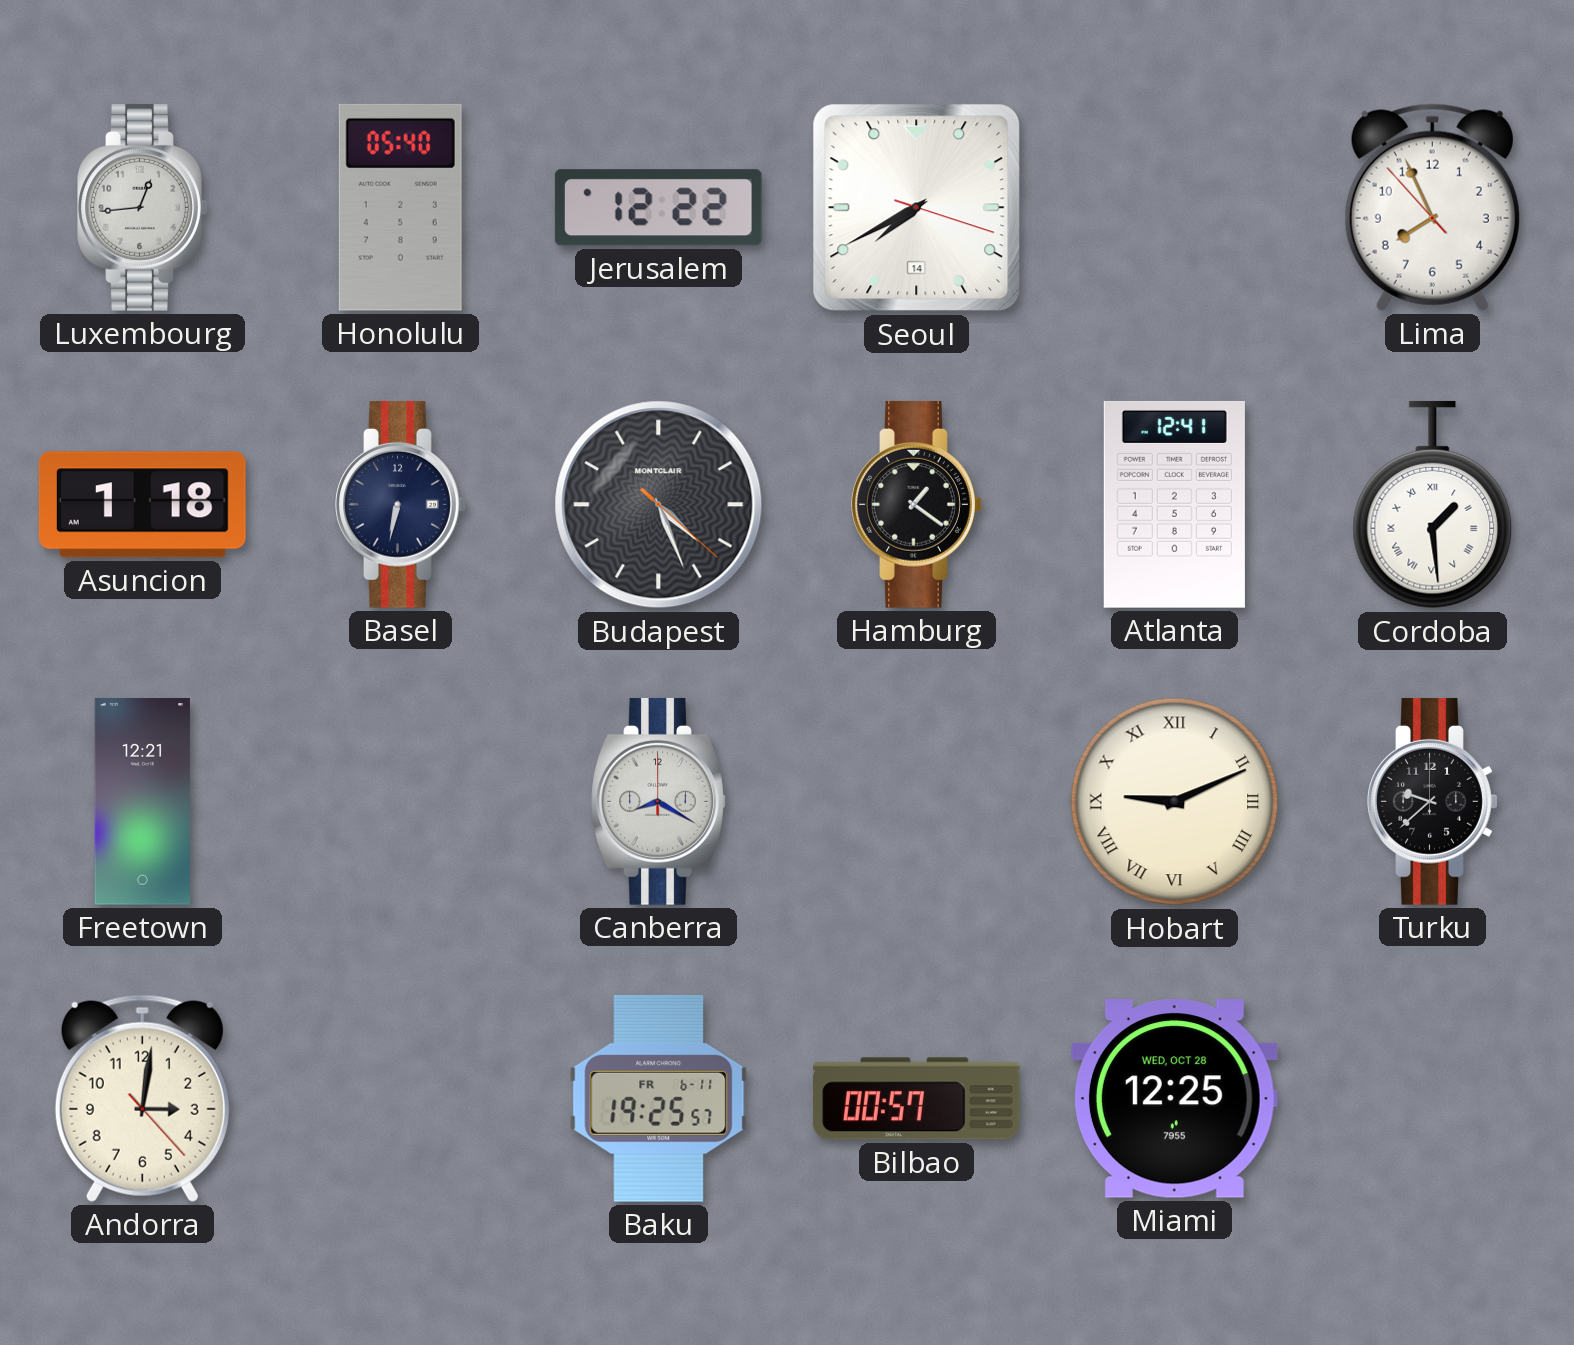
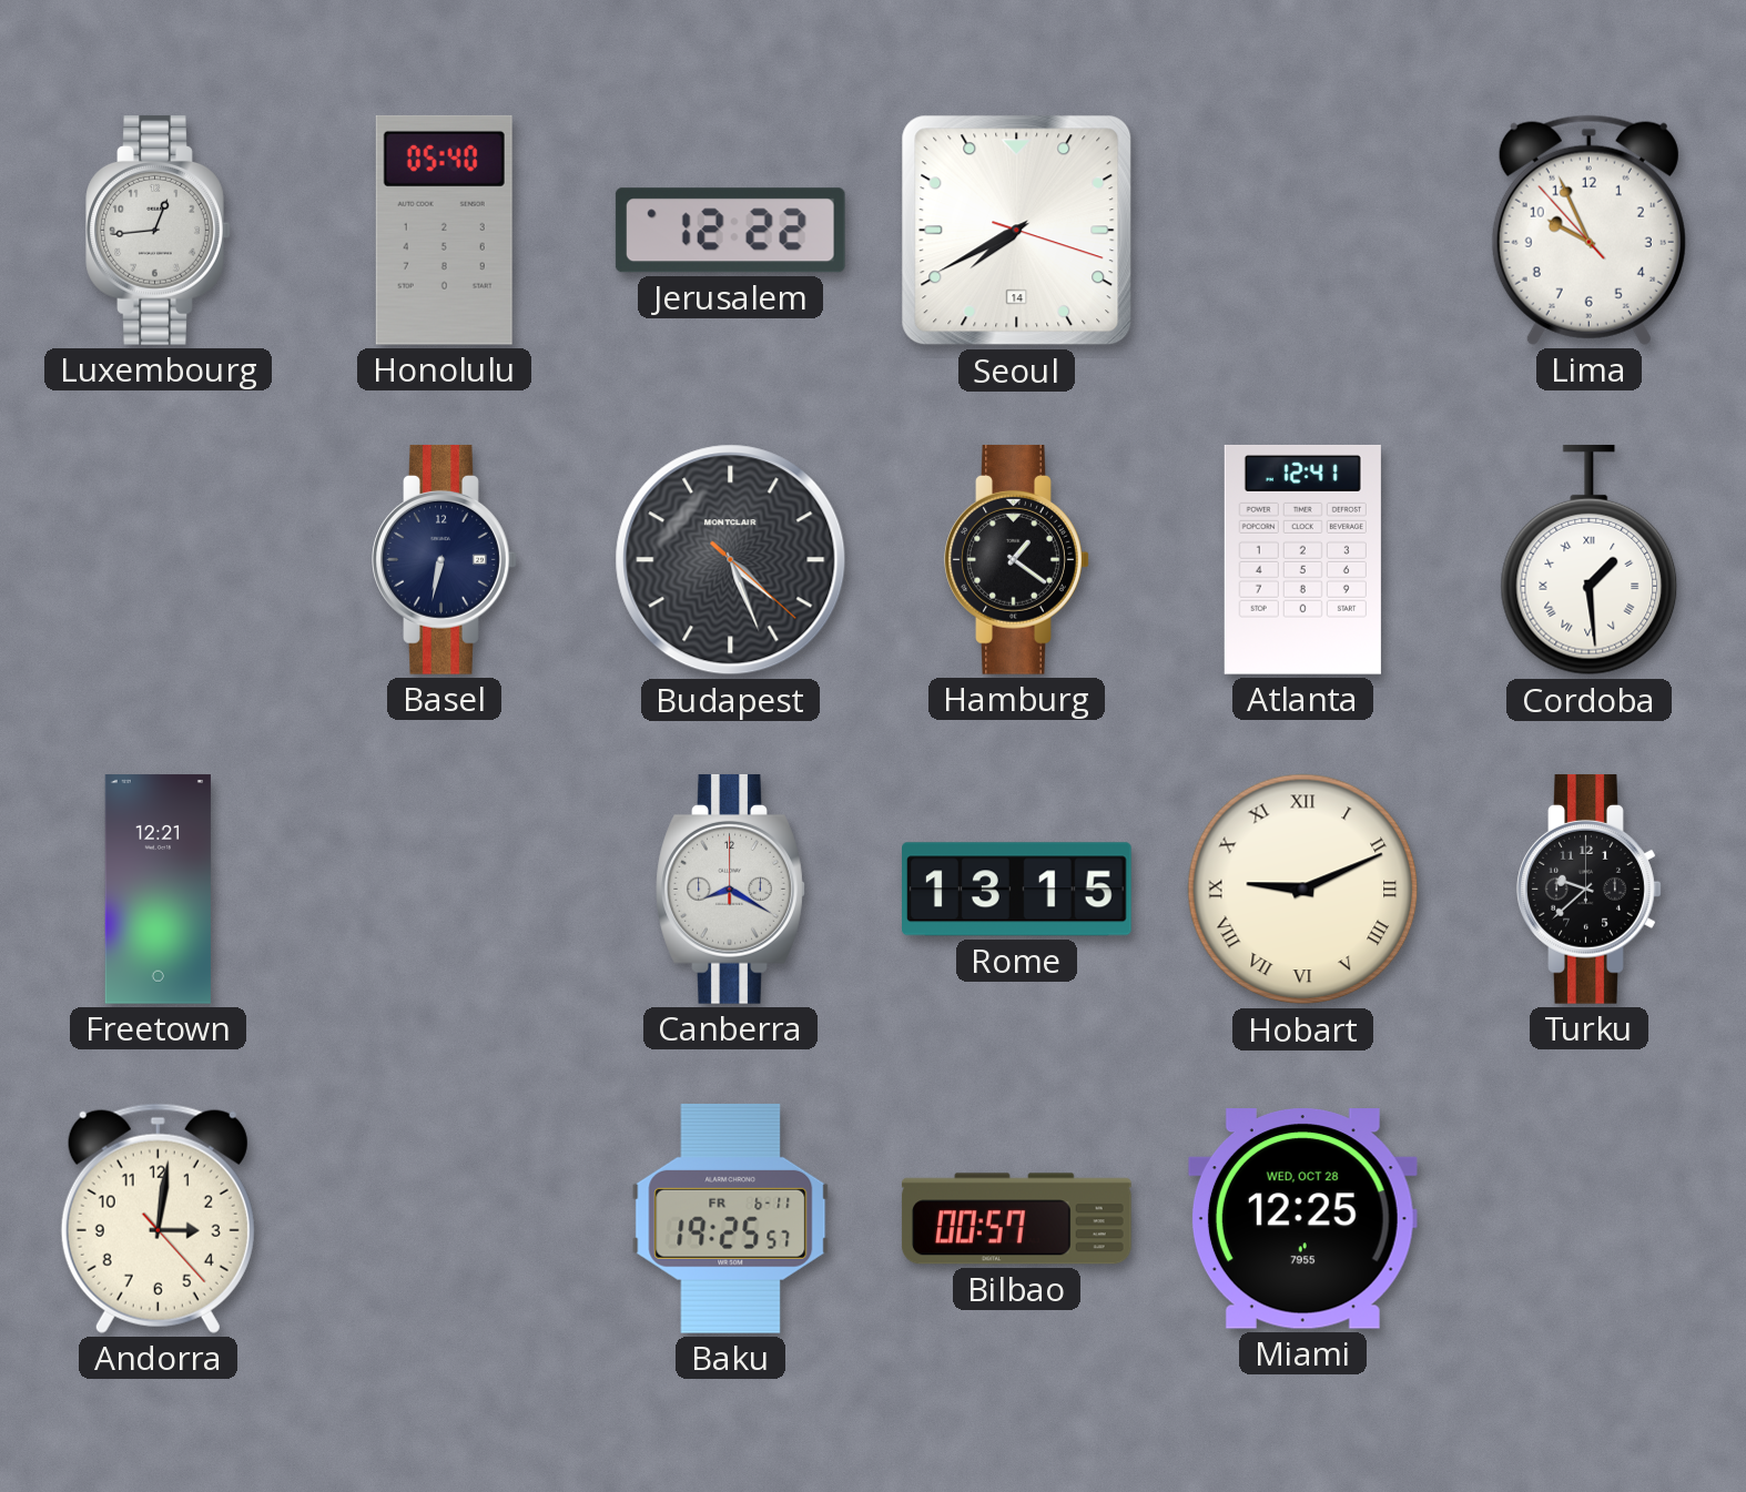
Lima: 7:55 -> 9:55 (1588, 230)
Asuncion: 1:18 -> none (142, 505)
Rome: none -> 13:15 (1017, 890)
